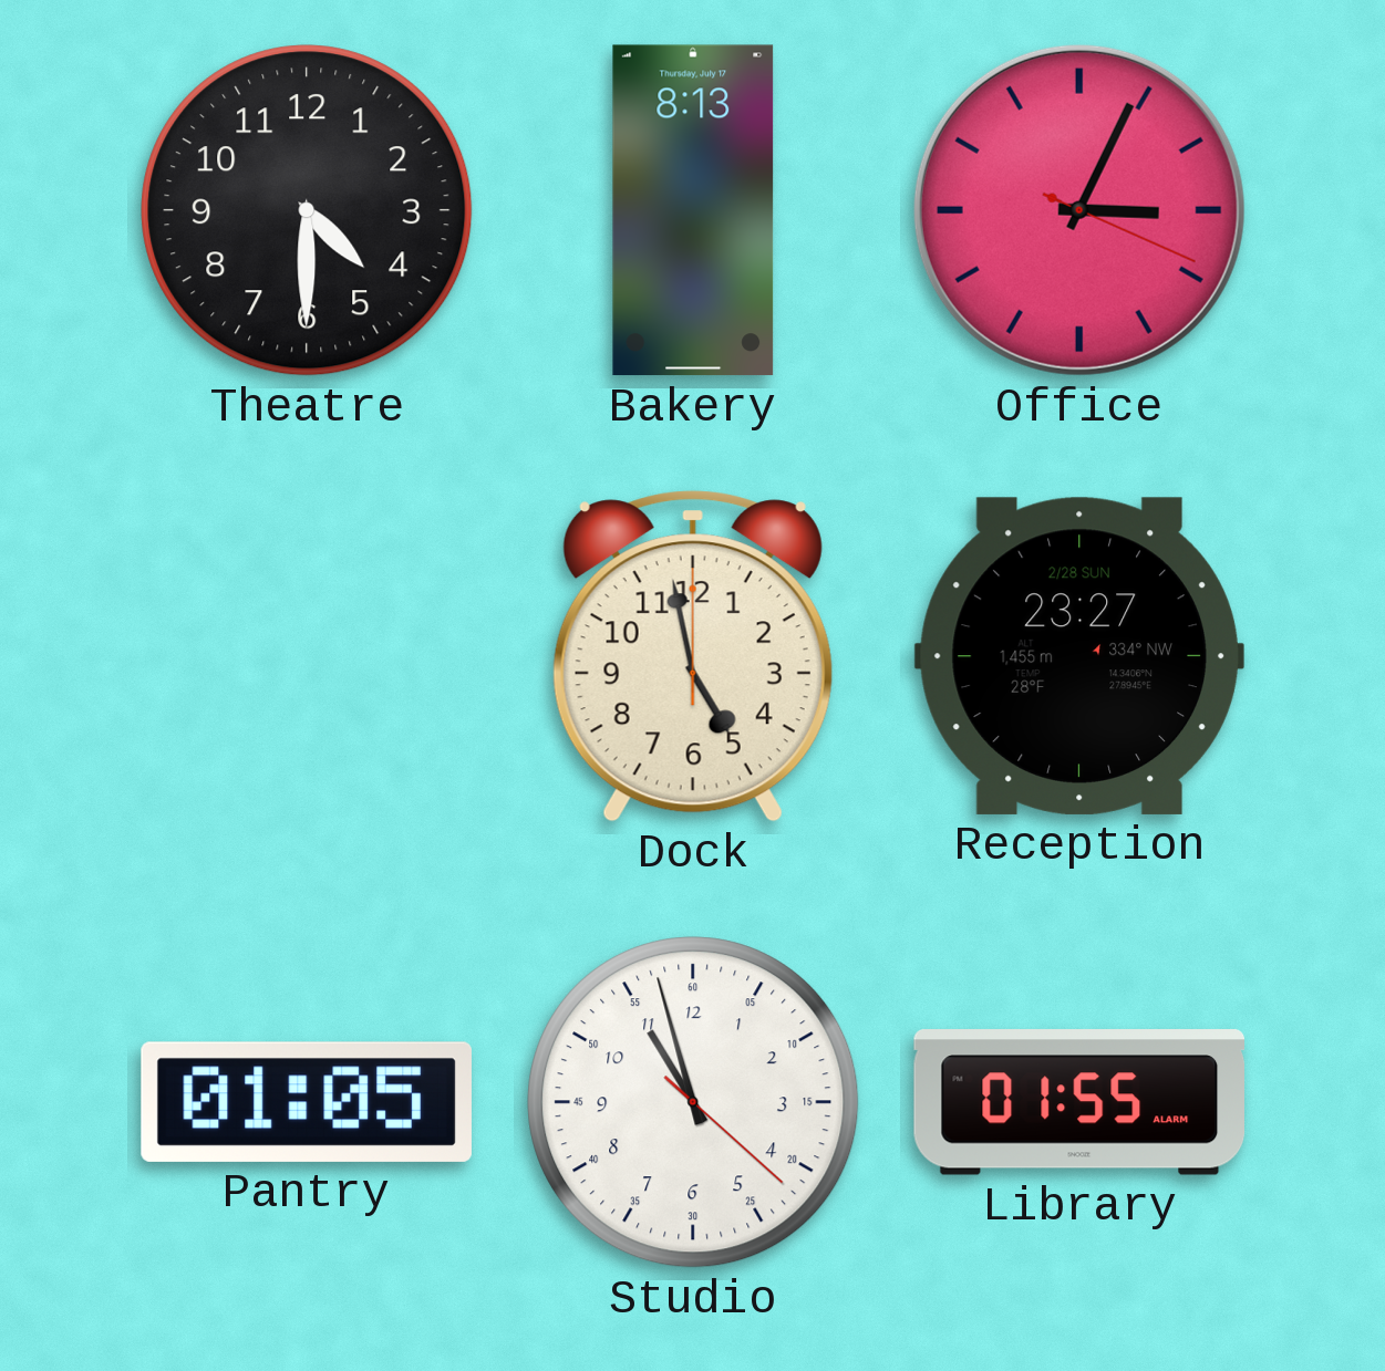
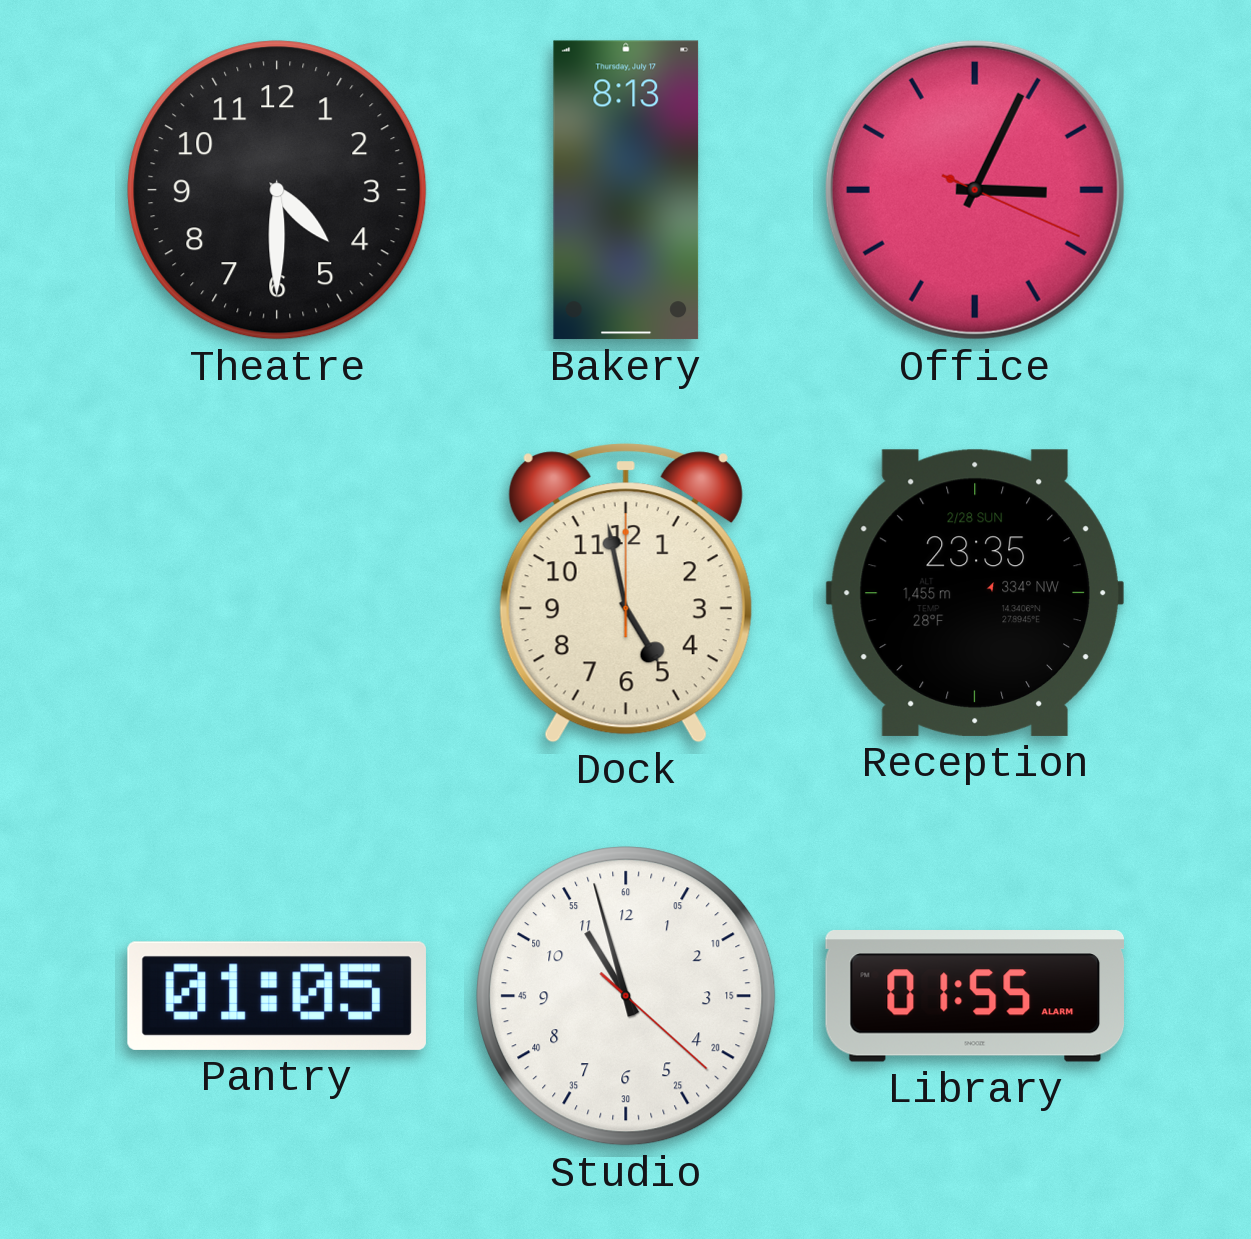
Reception: 23:27 -> 23:35 (975, 593)
